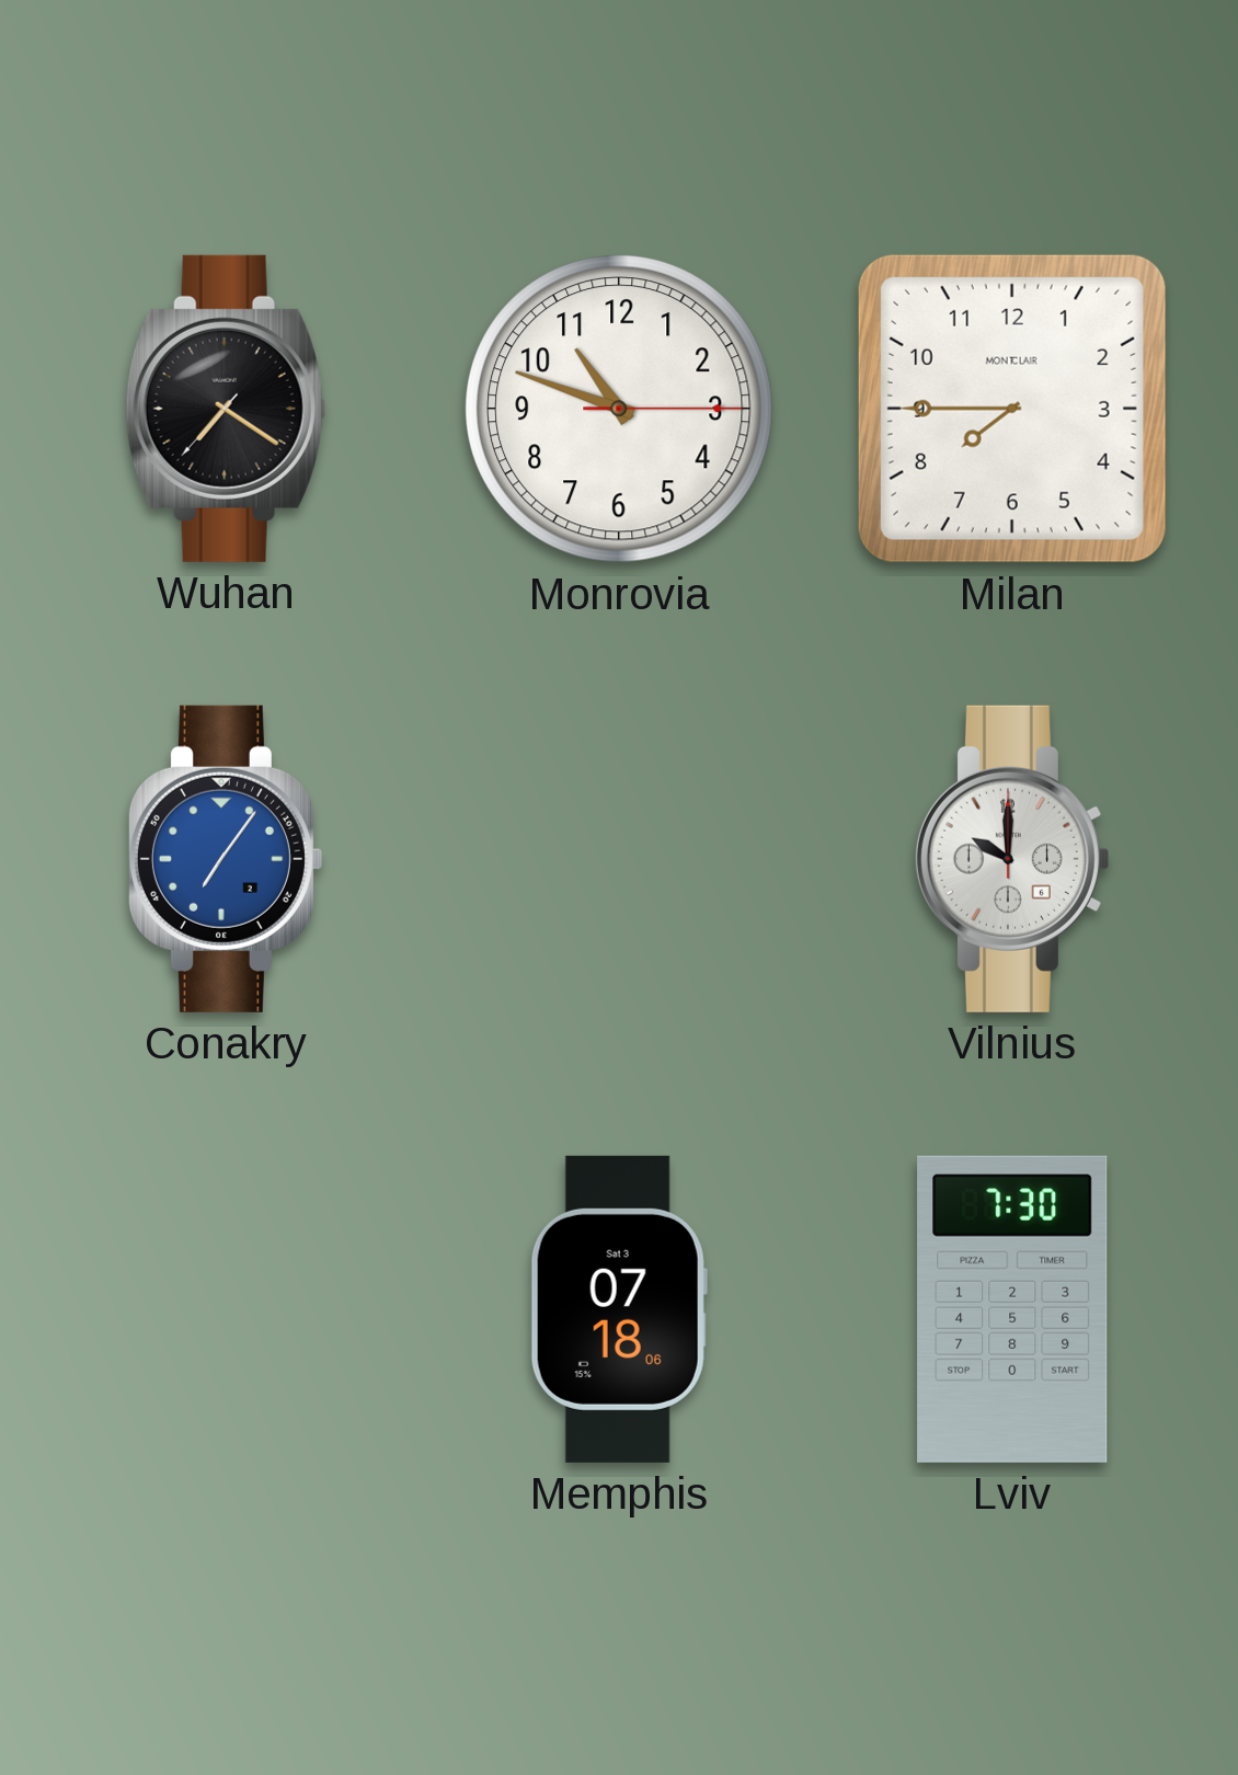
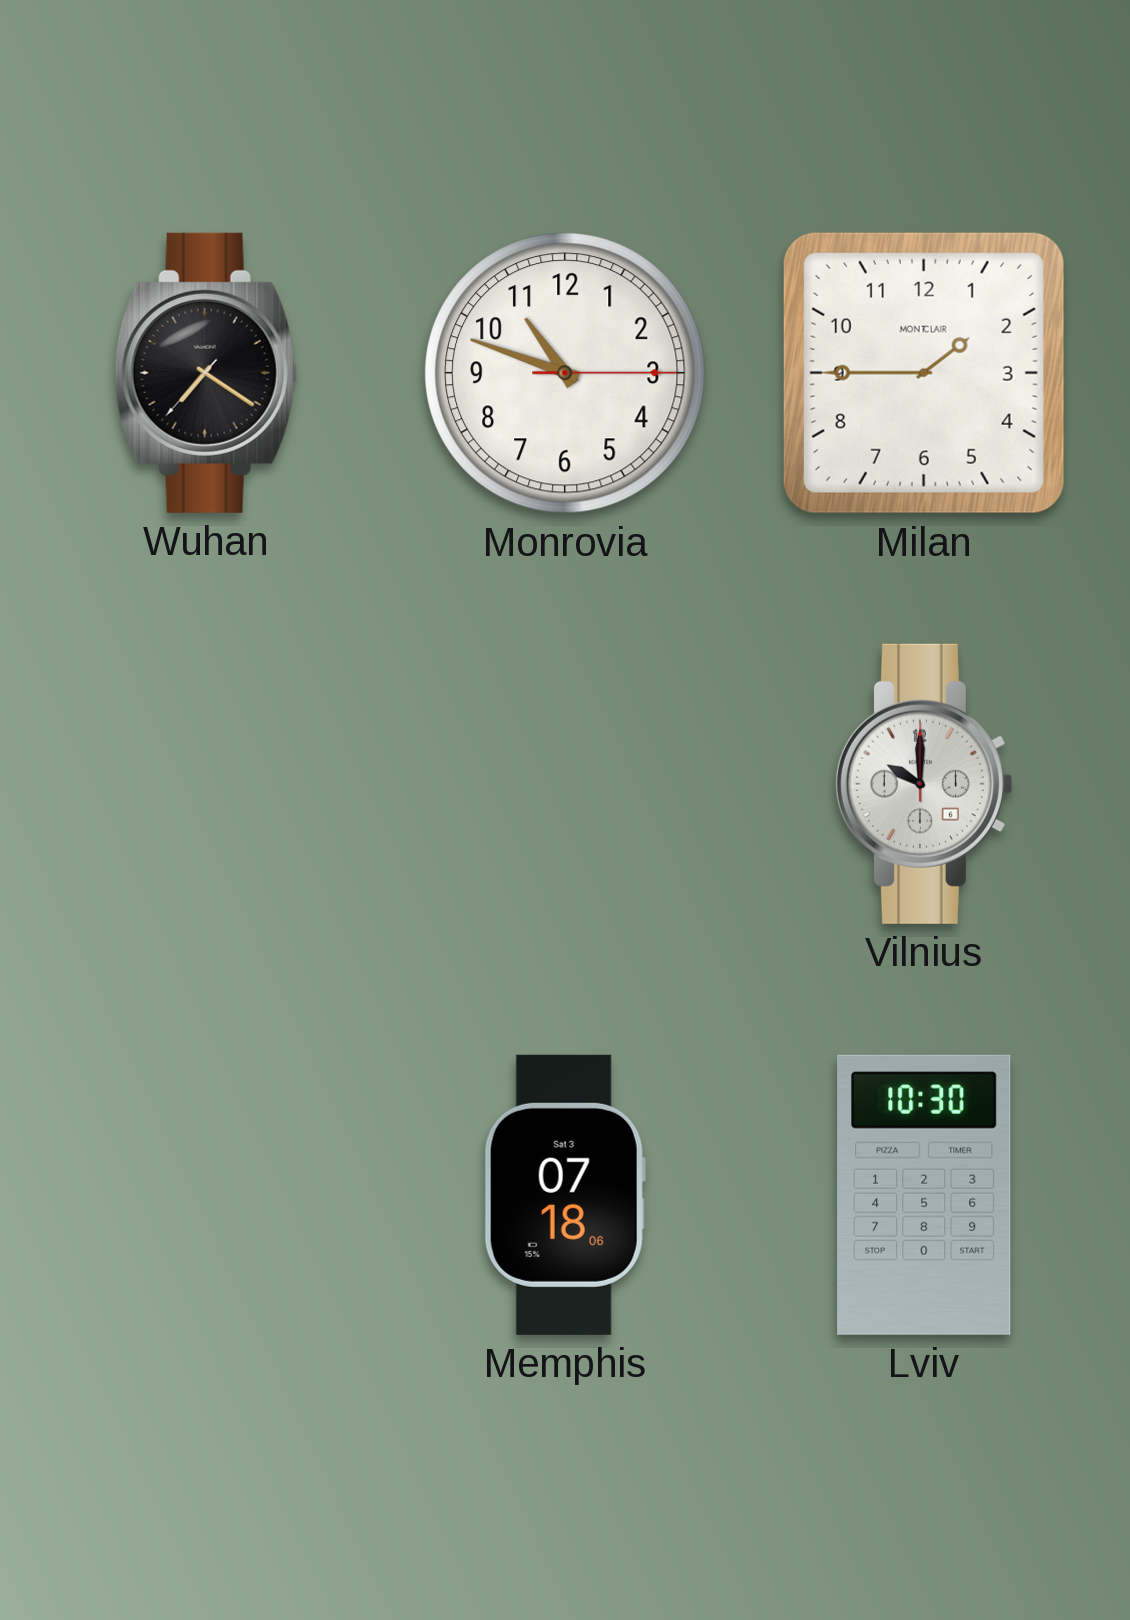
Milan: 7:45 -> 1:45 (924, 373)
Conakry: 7:06 -> none (225, 859)
Lviv: 7:30 -> 10:30 (924, 1195)
